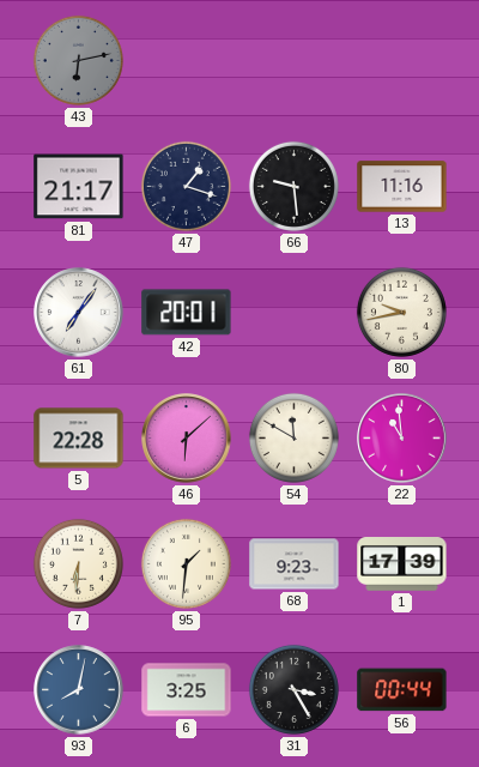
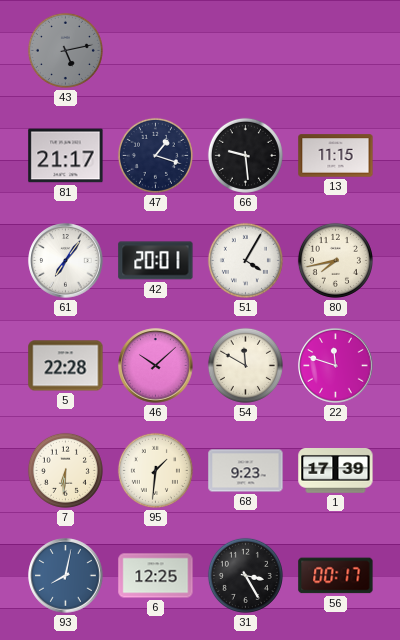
43: 6:13 -> 5:13 (65, 50)
13: 11:16 -> 11:15 (336, 156)
51: none -> 4:05 (245, 260)
80: 9:43 -> 7:43 (335, 260)
46: 6:08 -> 10:08 (156, 366)
22: 10:59 -> 11:48 (336, 366)
6: 3:25 -> 12:25 (156, 576)
56: 00:44 -> 00:17 (336, 576)
